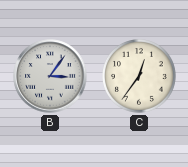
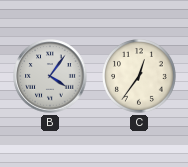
B: 3:06 -> 4:06 (50, 76)
